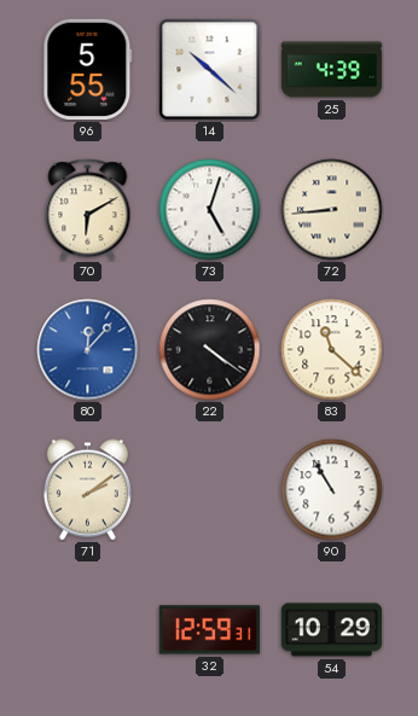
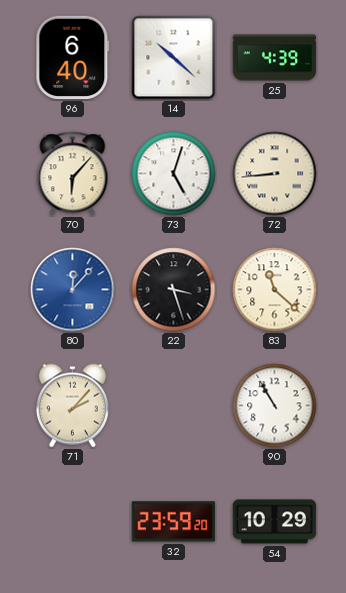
96: 5:55 -> 6:40 (73, 58)
70: 6:10 -> 6:07 (73, 174)
22: 4:21 -> 3:27 (174, 290)
71: 2:09 -> 2:07 (72, 406)
32: 12:59 -> 23:59 (174, 522)
